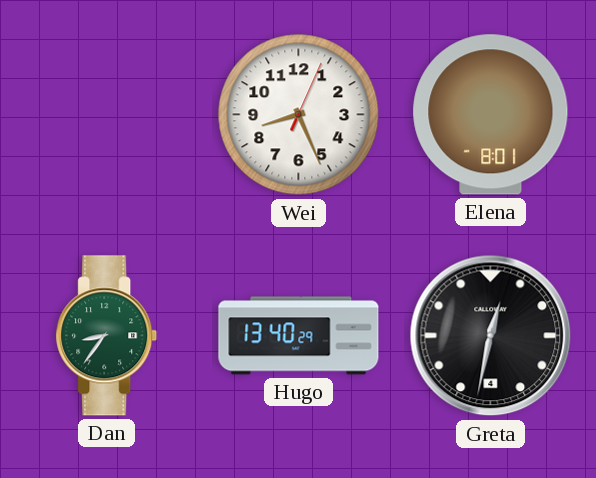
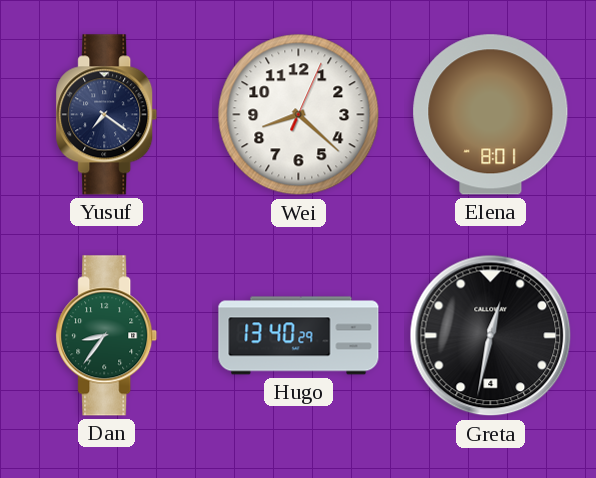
Yusuf: none -> 7:21 (107, 115)
Wei: 8:26 -> 8:22 (299, 115)
